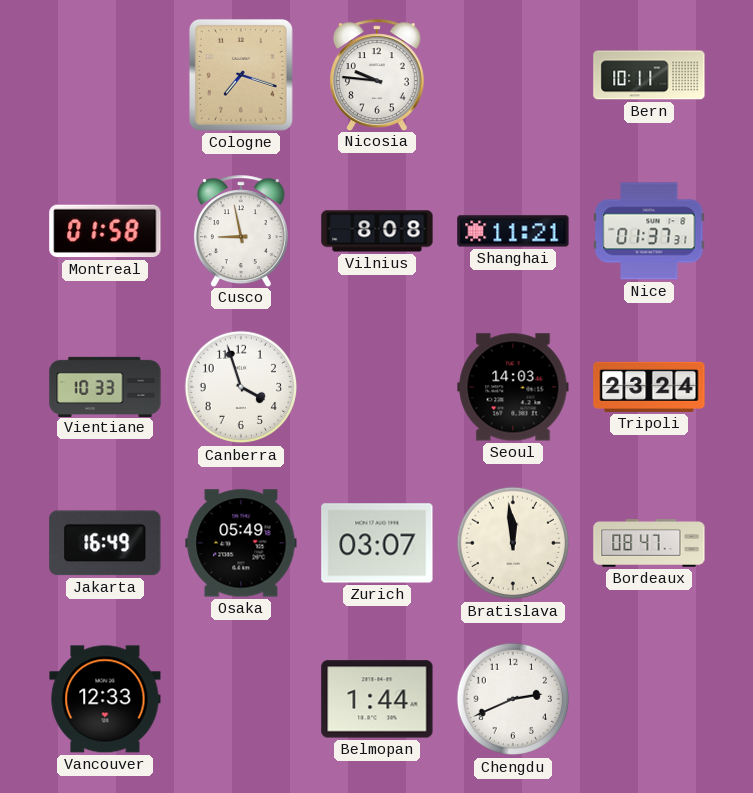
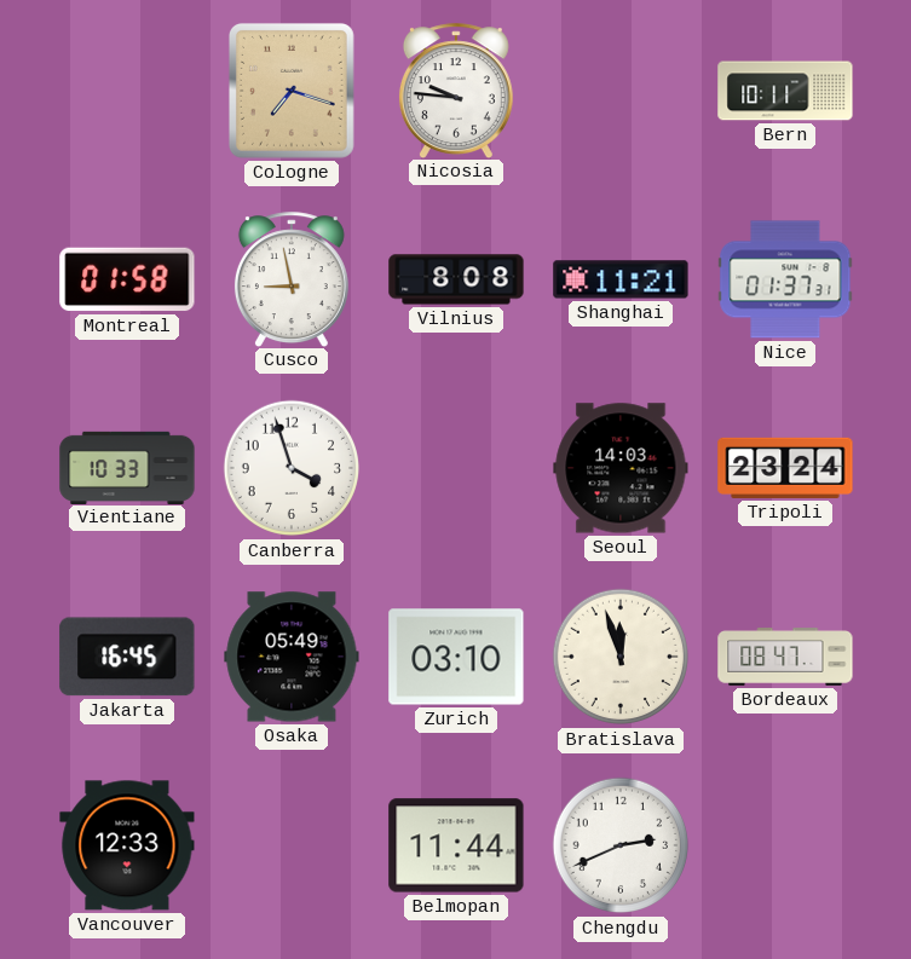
Jakarta: 16:49 -> 16:45 (127, 657)
Zurich: 03:07 -> 03:10 (456, 657)
Bratislava: 11:59 -> 11:57 (621, 657)
Belmopan: 1:44 -> 11:44 (456, 845)
